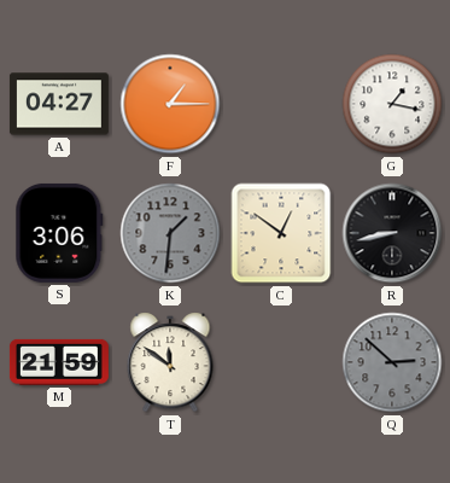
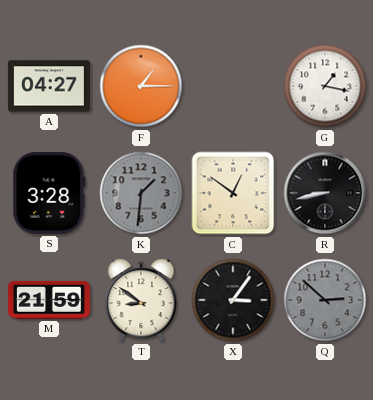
S: 3:06 -> 3:28 (49, 193)
T: 11:51 -> 8:51 (141, 300)
X: none -> 3:06 (233, 300)
